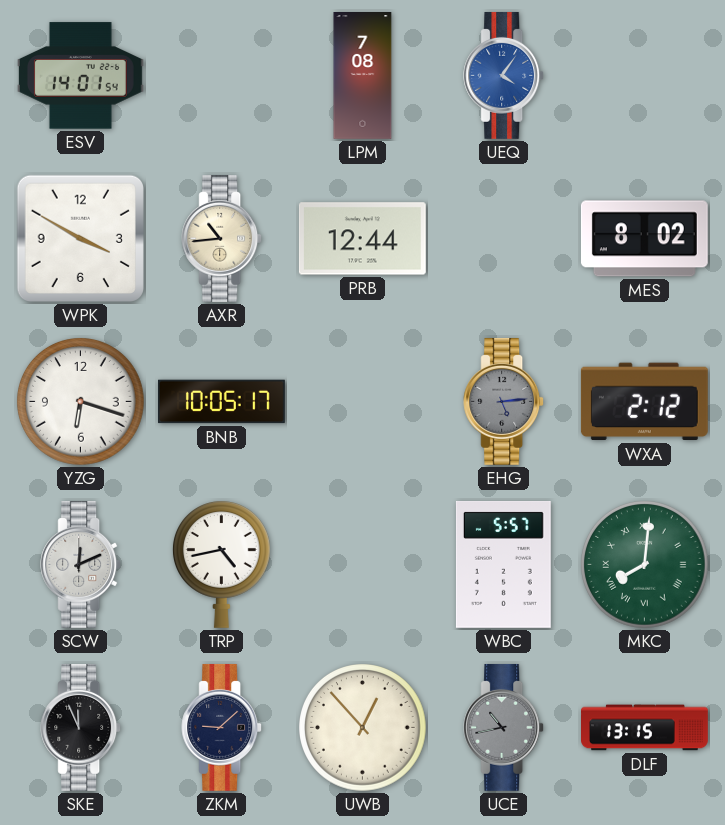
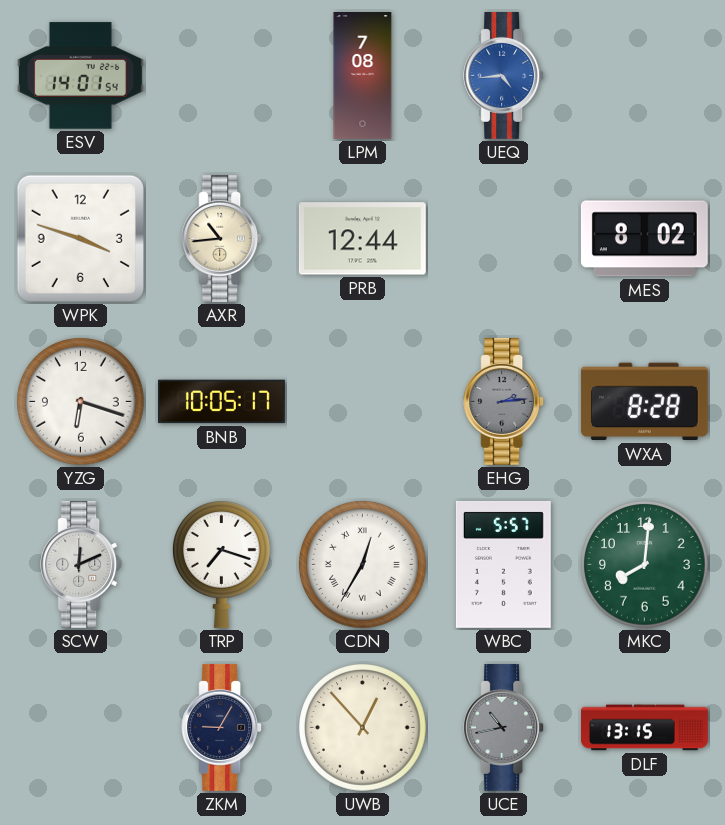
UEQ: 4:06 -> 4:44 (504, 75)
WPK: 3:50 -> 3:48 (80, 238)
EHG: 5:14 -> 2:14 (504, 401)
WXA: 2:12 -> 8:28 (644, 402)
TRP: 4:43 -> 7:18 (221, 564)
CDN: none -> 12:35 (363, 565)
MKC numerals: Roman -> Arabic (645, 565)
SKE: 11:56 -> none (81, 727)
ZKM: 9:08 -> 9:05 (222, 727)
